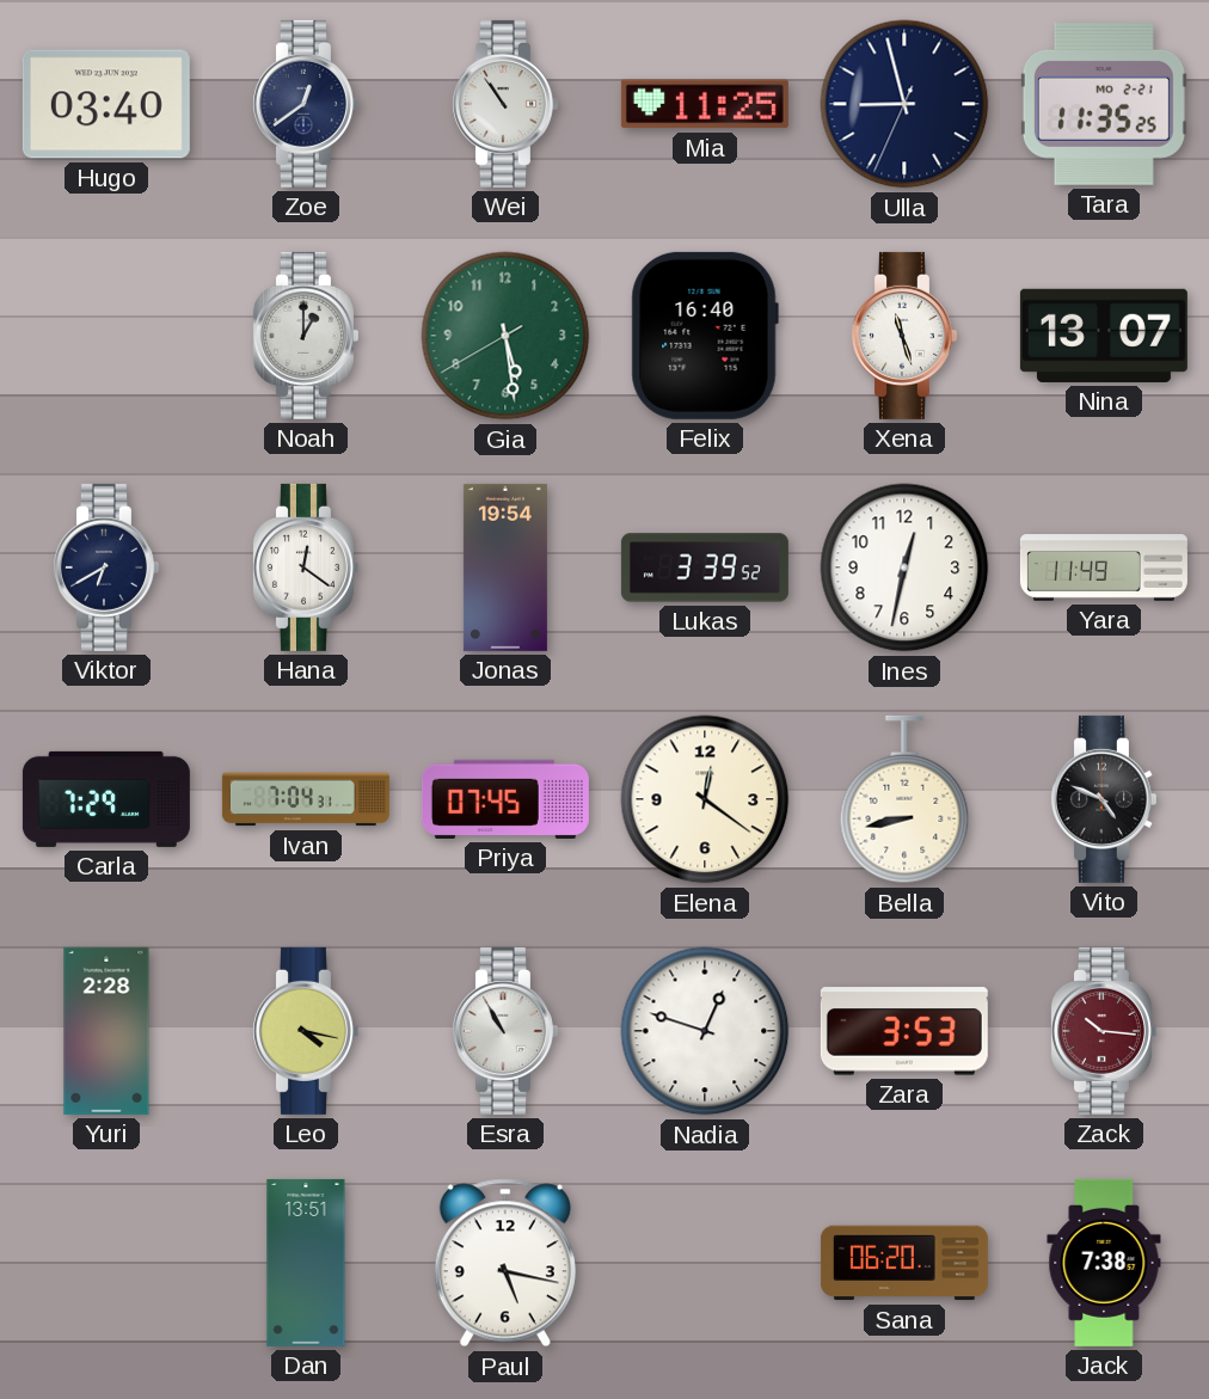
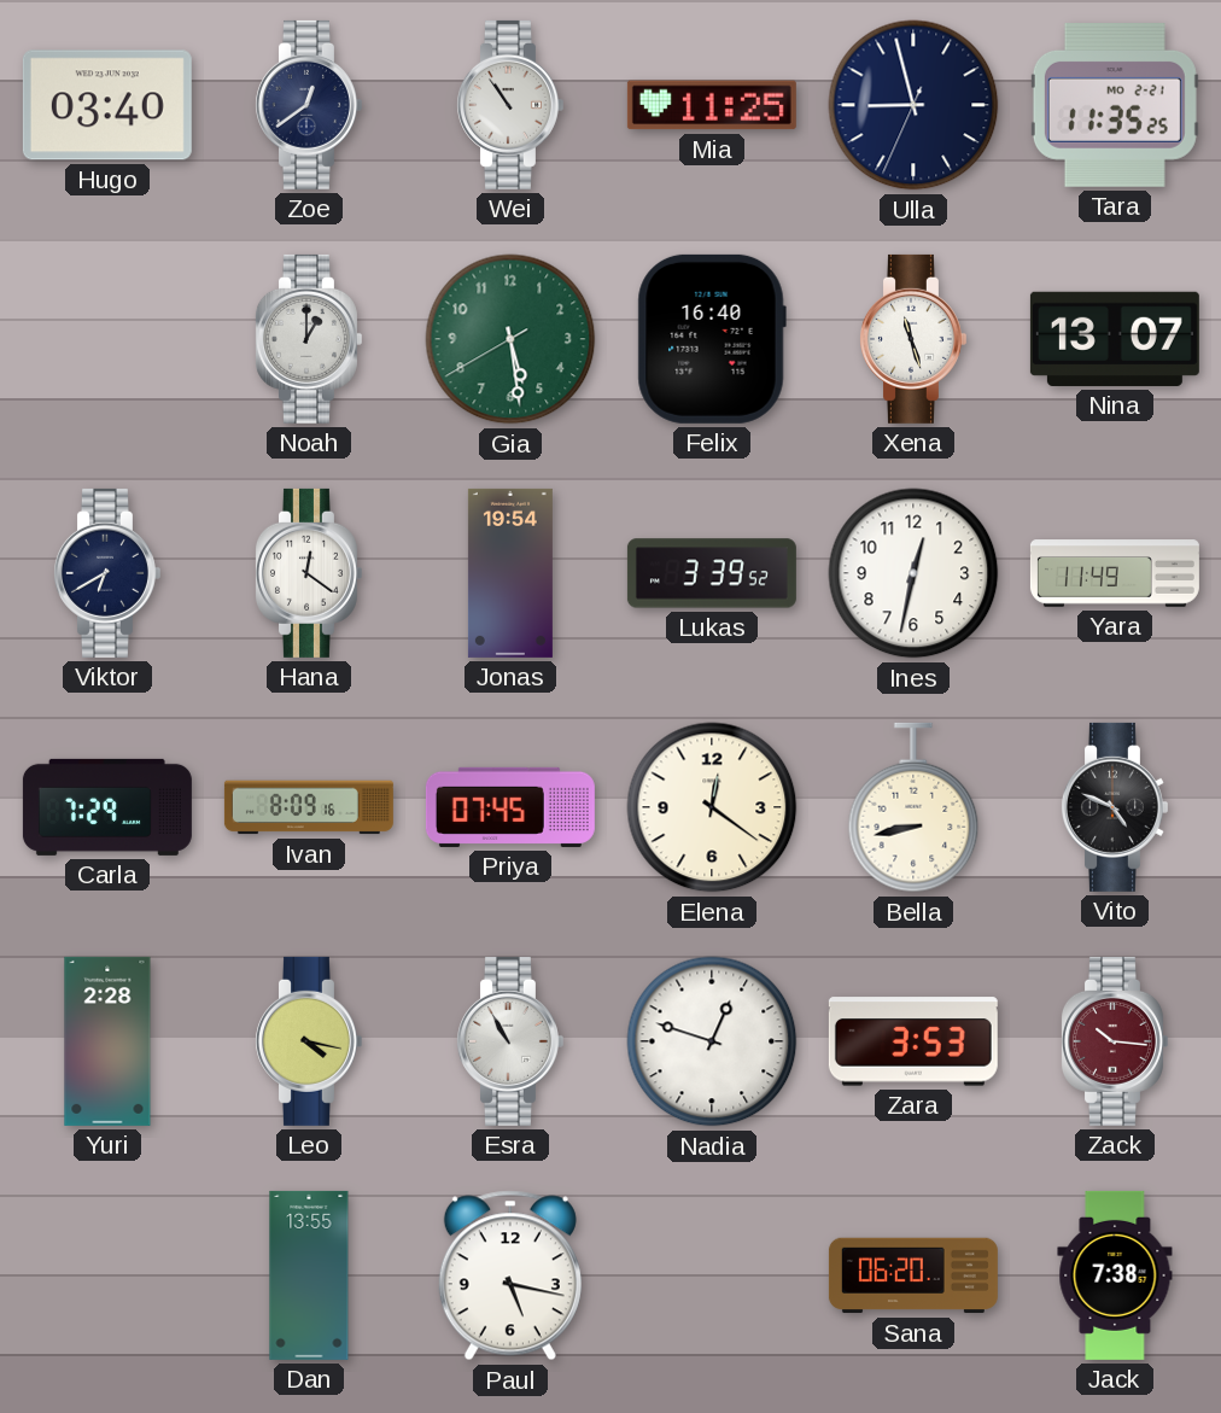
Ivan: 7:04 -> 8:09 (309, 807)
Dan: 13:51 -> 13:55 (309, 1275)
